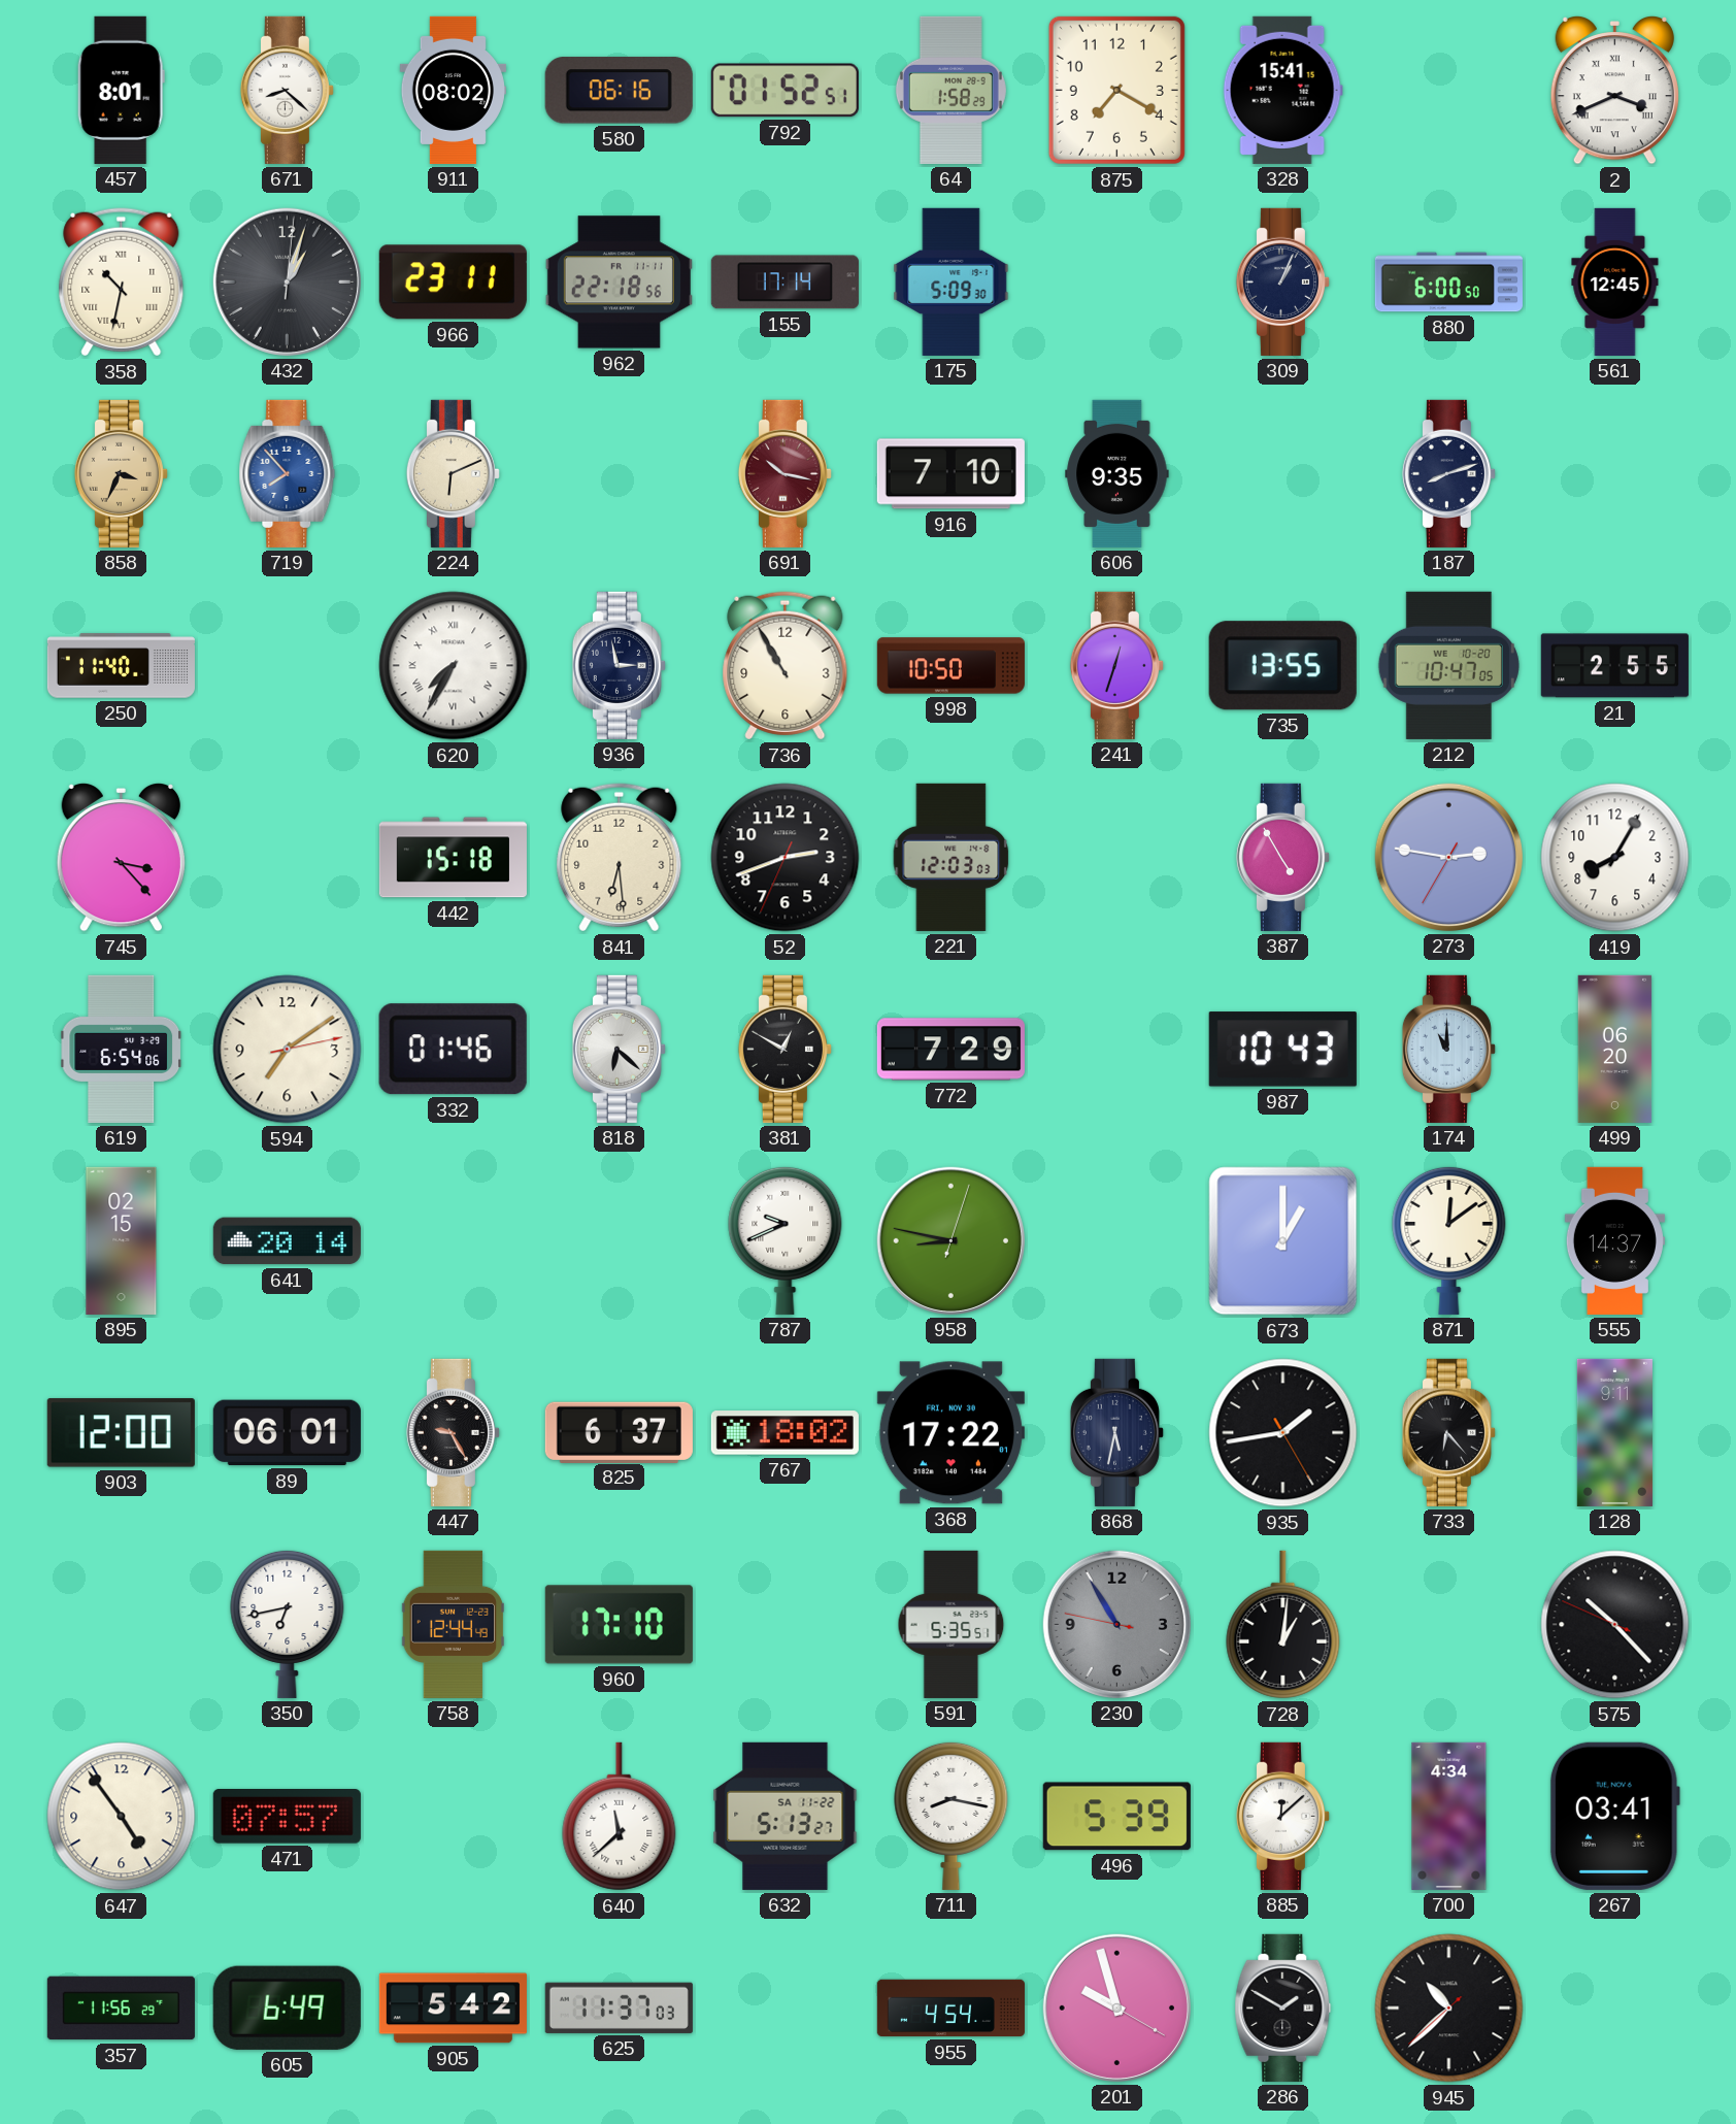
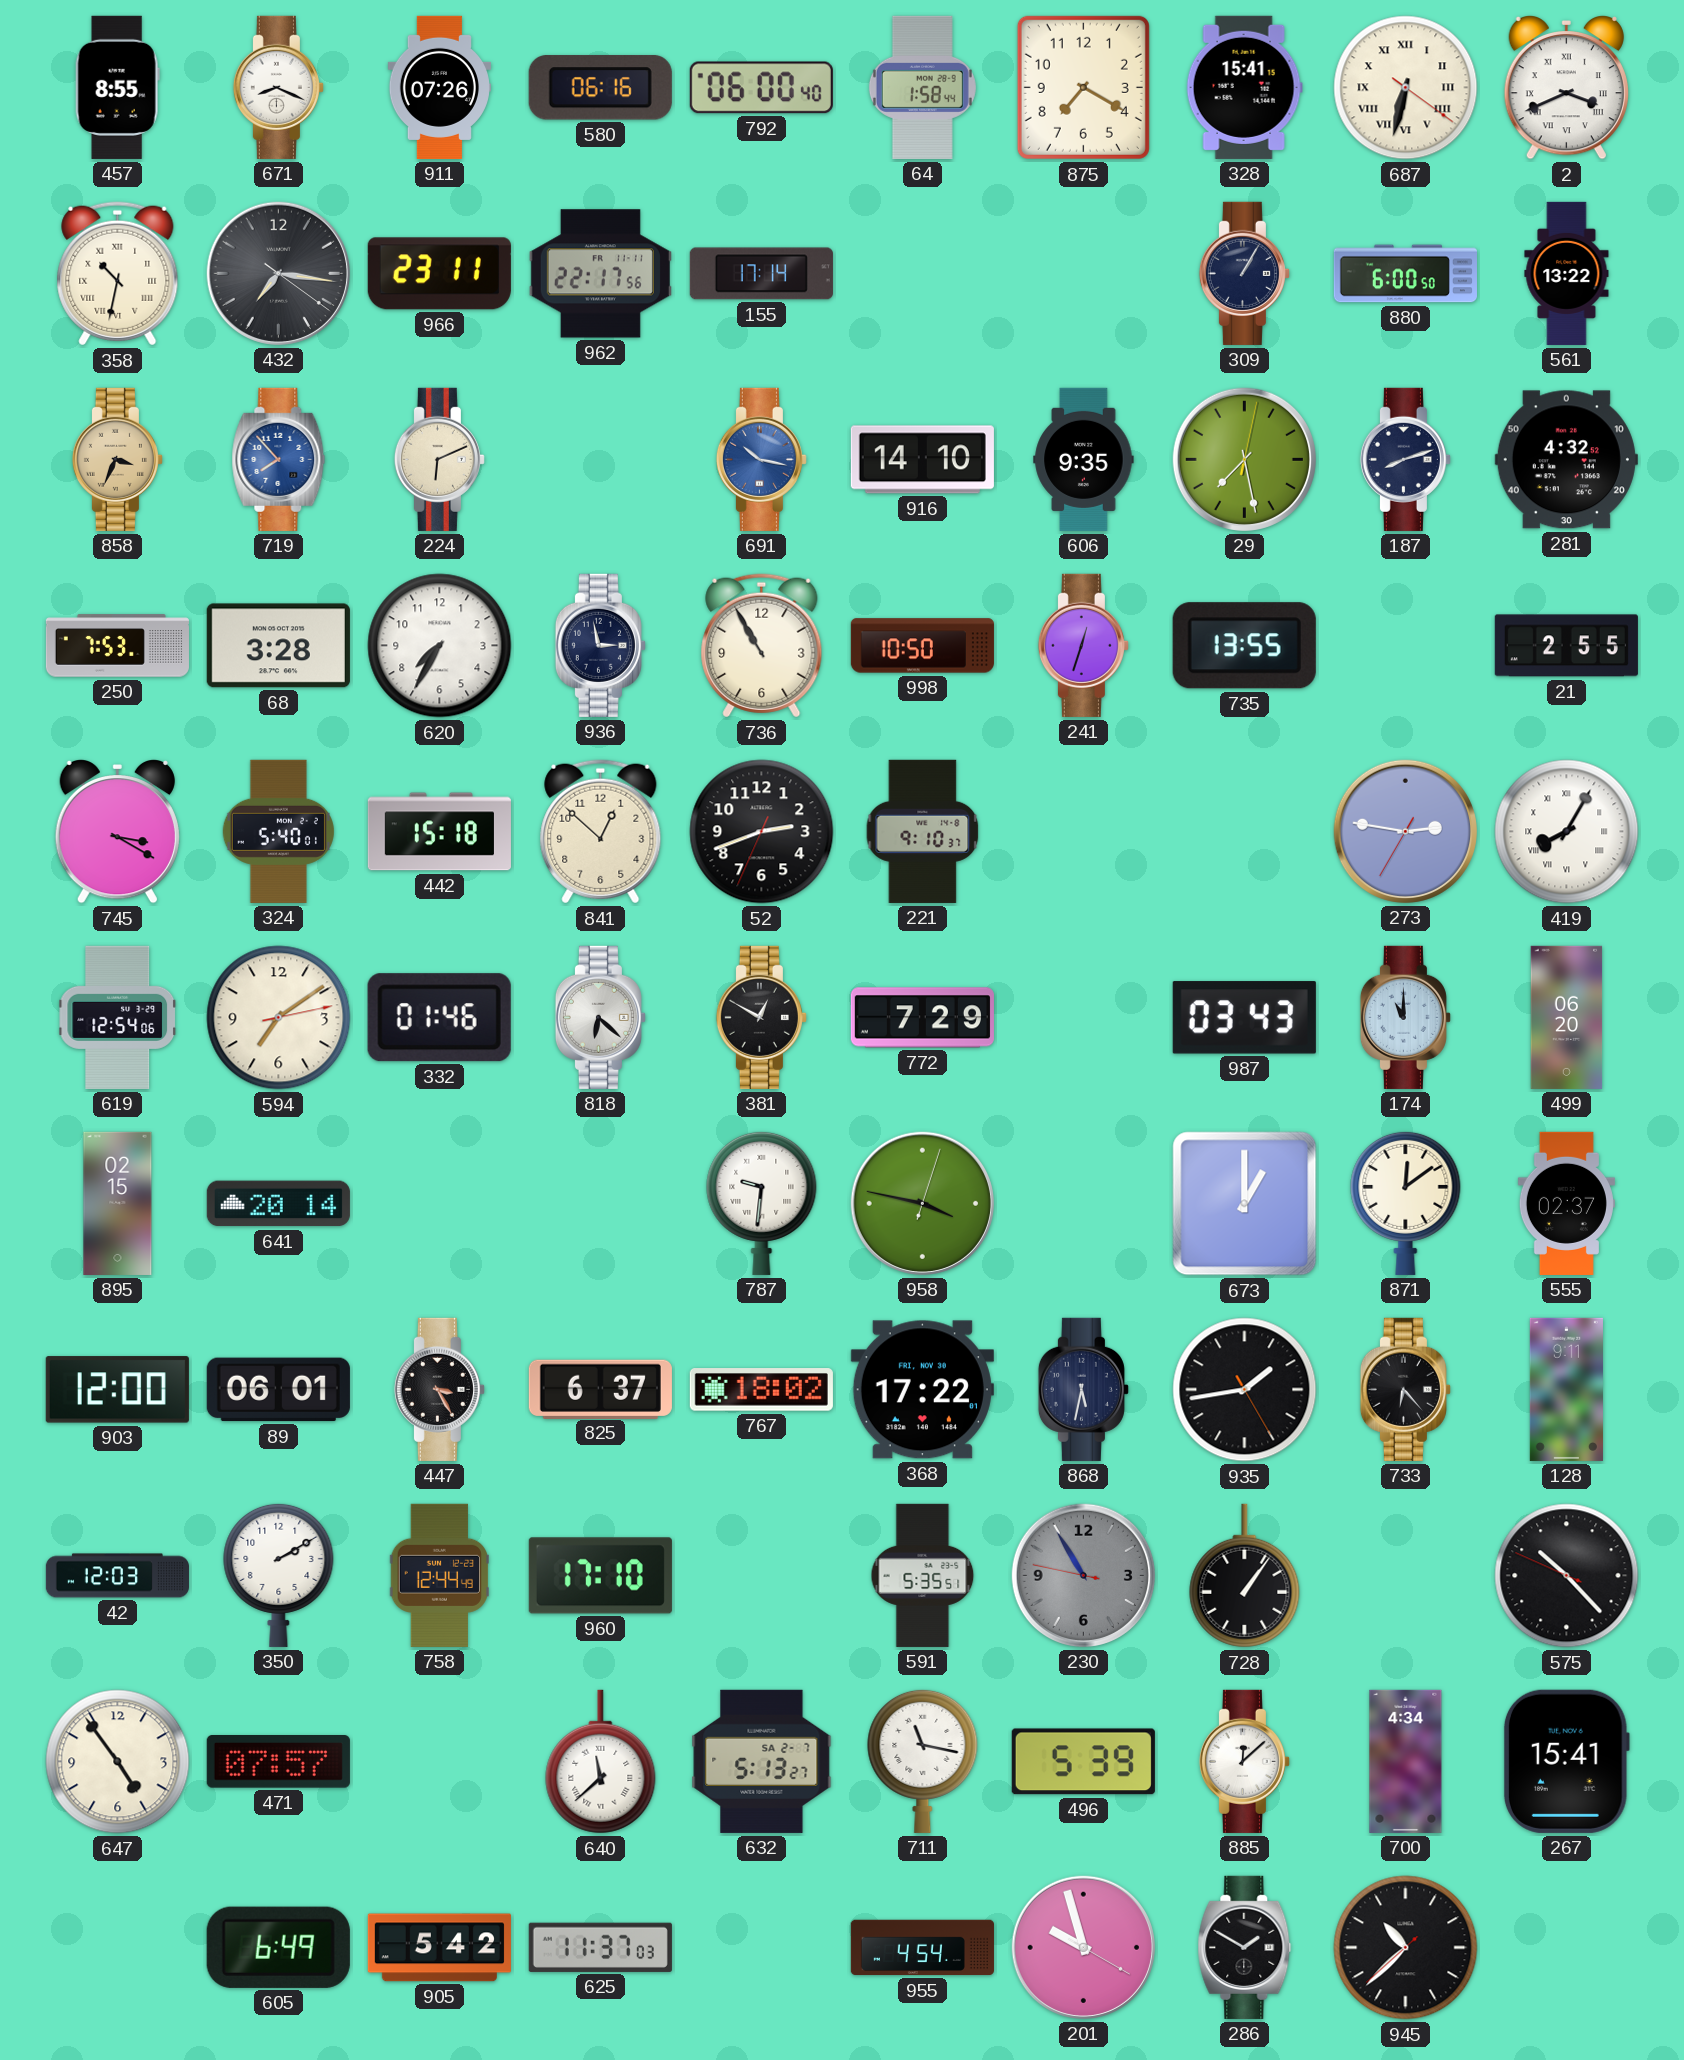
457: 8:01 -> 8:55 (117, 87)
671: 8:22 -> 8:19 (278, 87)
911: 08:02 -> 07:26 (439, 87)
792: 01:52 -> 06:00 (761, 88)
64: 1:58:29 -> 1:58:44 (922, 87)
687: none -> 6:32 (1406, 88)
432: 1:03 -> 7:16 (278, 273)
962: 22:18 -> 22:17 (600, 274)
175: 5:09 -> none (952, 281)
309: 1:04 -> 1:05 (1244, 273)
561: 12:45 -> 13:22 (1567, 273)
691 dial: burgundy -> blue (761, 459)
916: 7:10 -> 14:10 (922, 460)
29: none -> 7:28 (1244, 459)
281: none -> 4:32 (1566, 460)
250: 11:40 -> 7:53 (117, 646)
68: none -> 3:28 (278, 646)
620 numerals: Roman -> Arabic (440, 646)
212: 10:47 -> none (1448, 665)
745: 3:23 -> 3:20 (117, 832)
324: none -> 5:40 (278, 831)
841: 6:29 -> 12:52 (601, 832)
221: 12:03 -> 9:10 (923, 831)
387: 4:55 -> none (1282, 857)
419 numerals: Arabic -> Roman (1567, 832)
619: 6:54 -> 12:54 (118, 1017)
987: 10:43 -> 03:43 (1244, 1018)
787: 9:41 -> 9:31 (762, 1203)
958: 8:47 -> 3:47 (922, 1203)
555: 14:37 -> 02:37 (1566, 1203)
447: 9:25 -> 3:25 (439, 1389)
42: none -> 12:03 (117, 1576)
350: 6:43 -> 2:10 (279, 1575)
728: 1:01 -> 1:06 (1245, 1576)
632 date: SA 11-22 -> SA 2-7 (762, 1761)
711: 8:17 -> 11:17 (923, 1761)
267: 03:41 -> 15:41 (1566, 1761)
357: 11:56 -> none (121, 2009)
